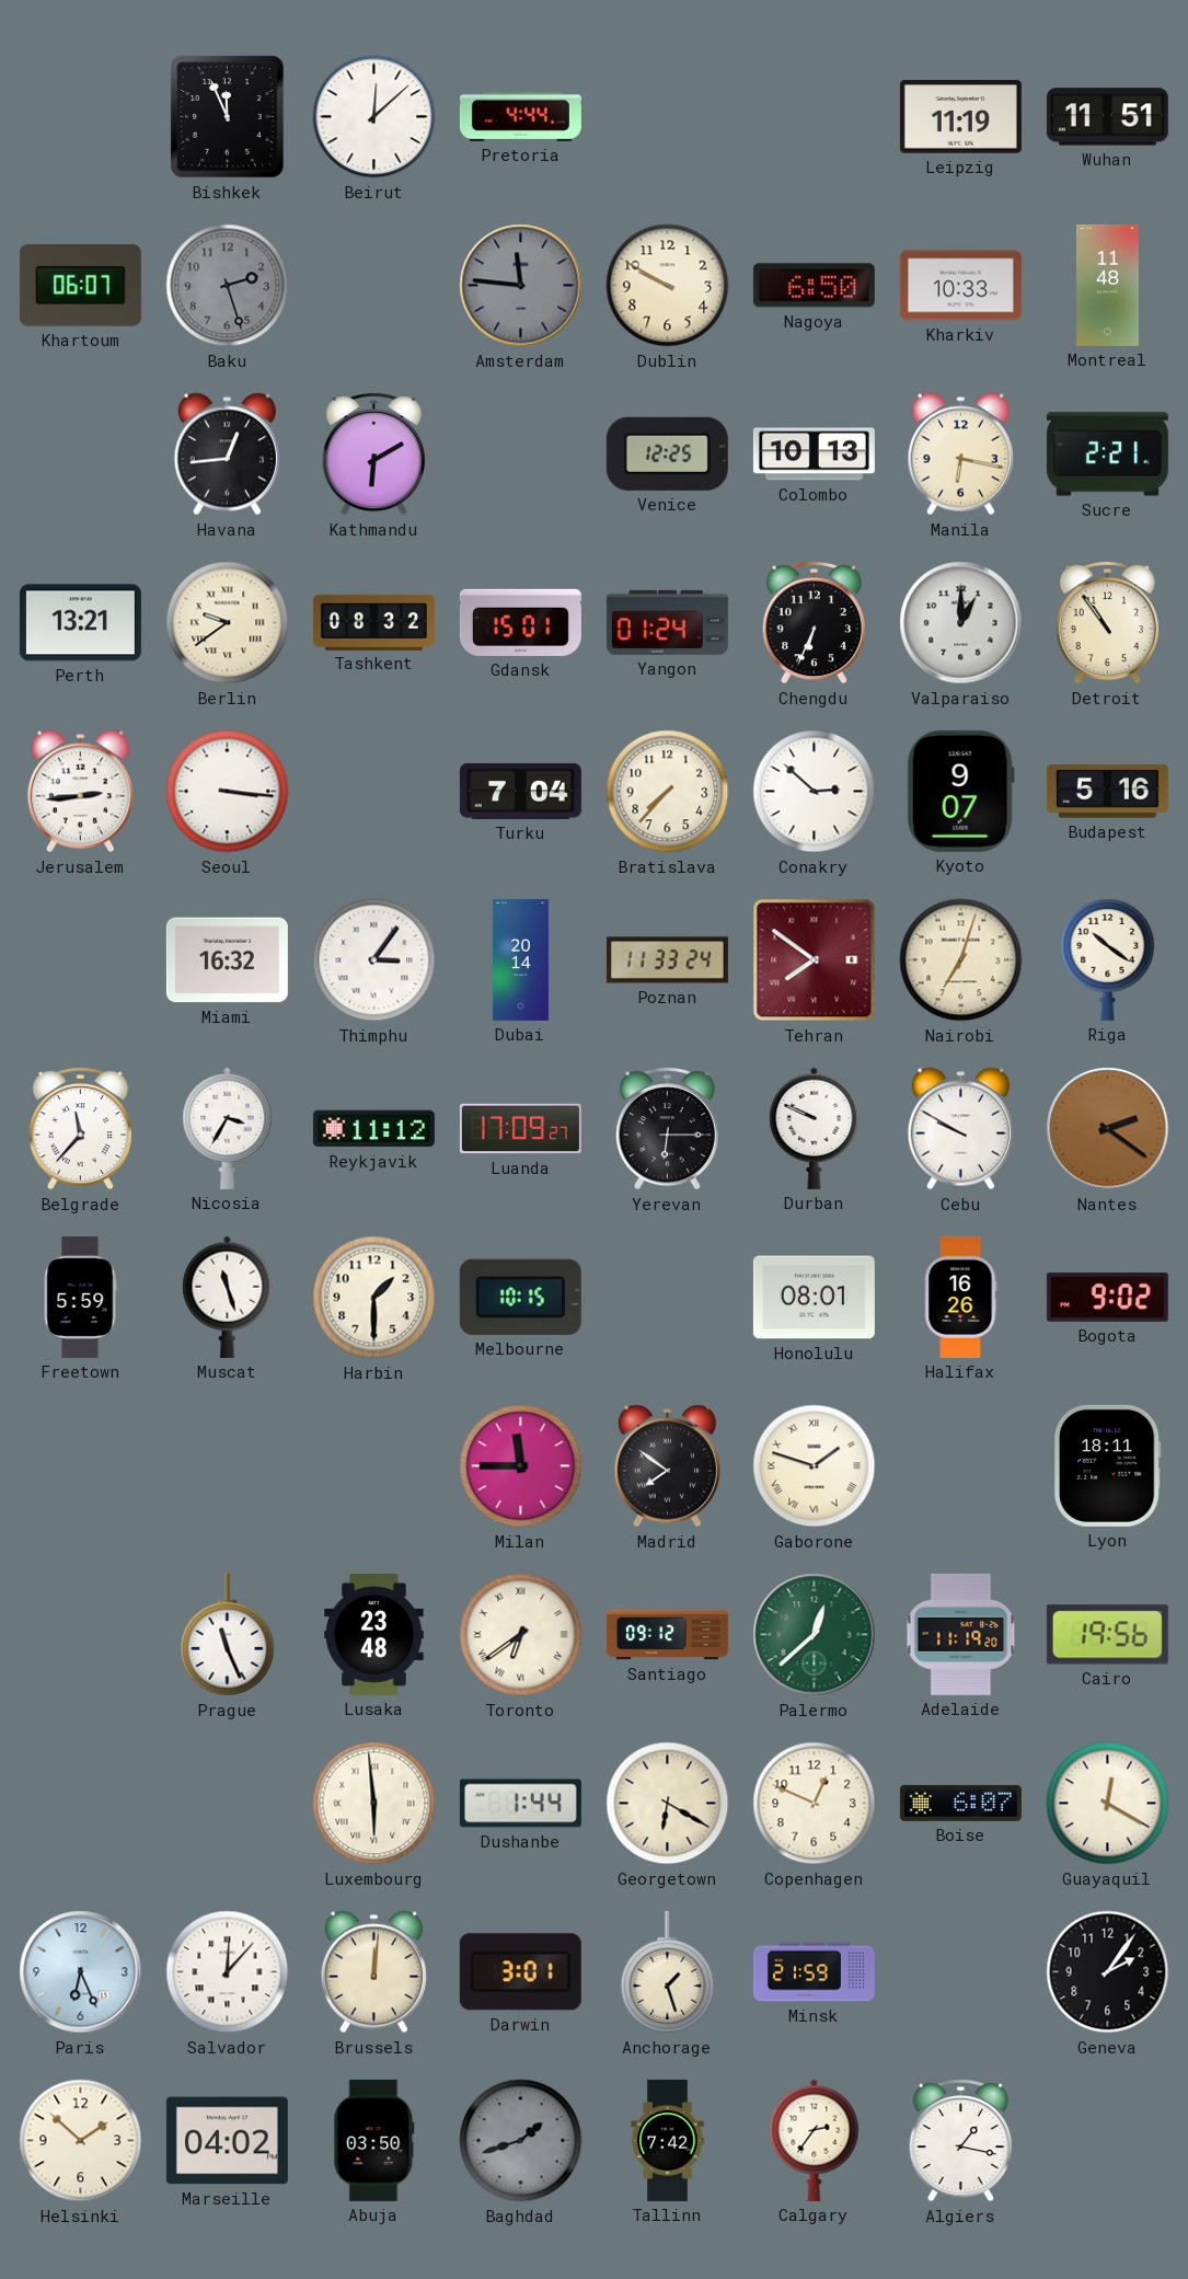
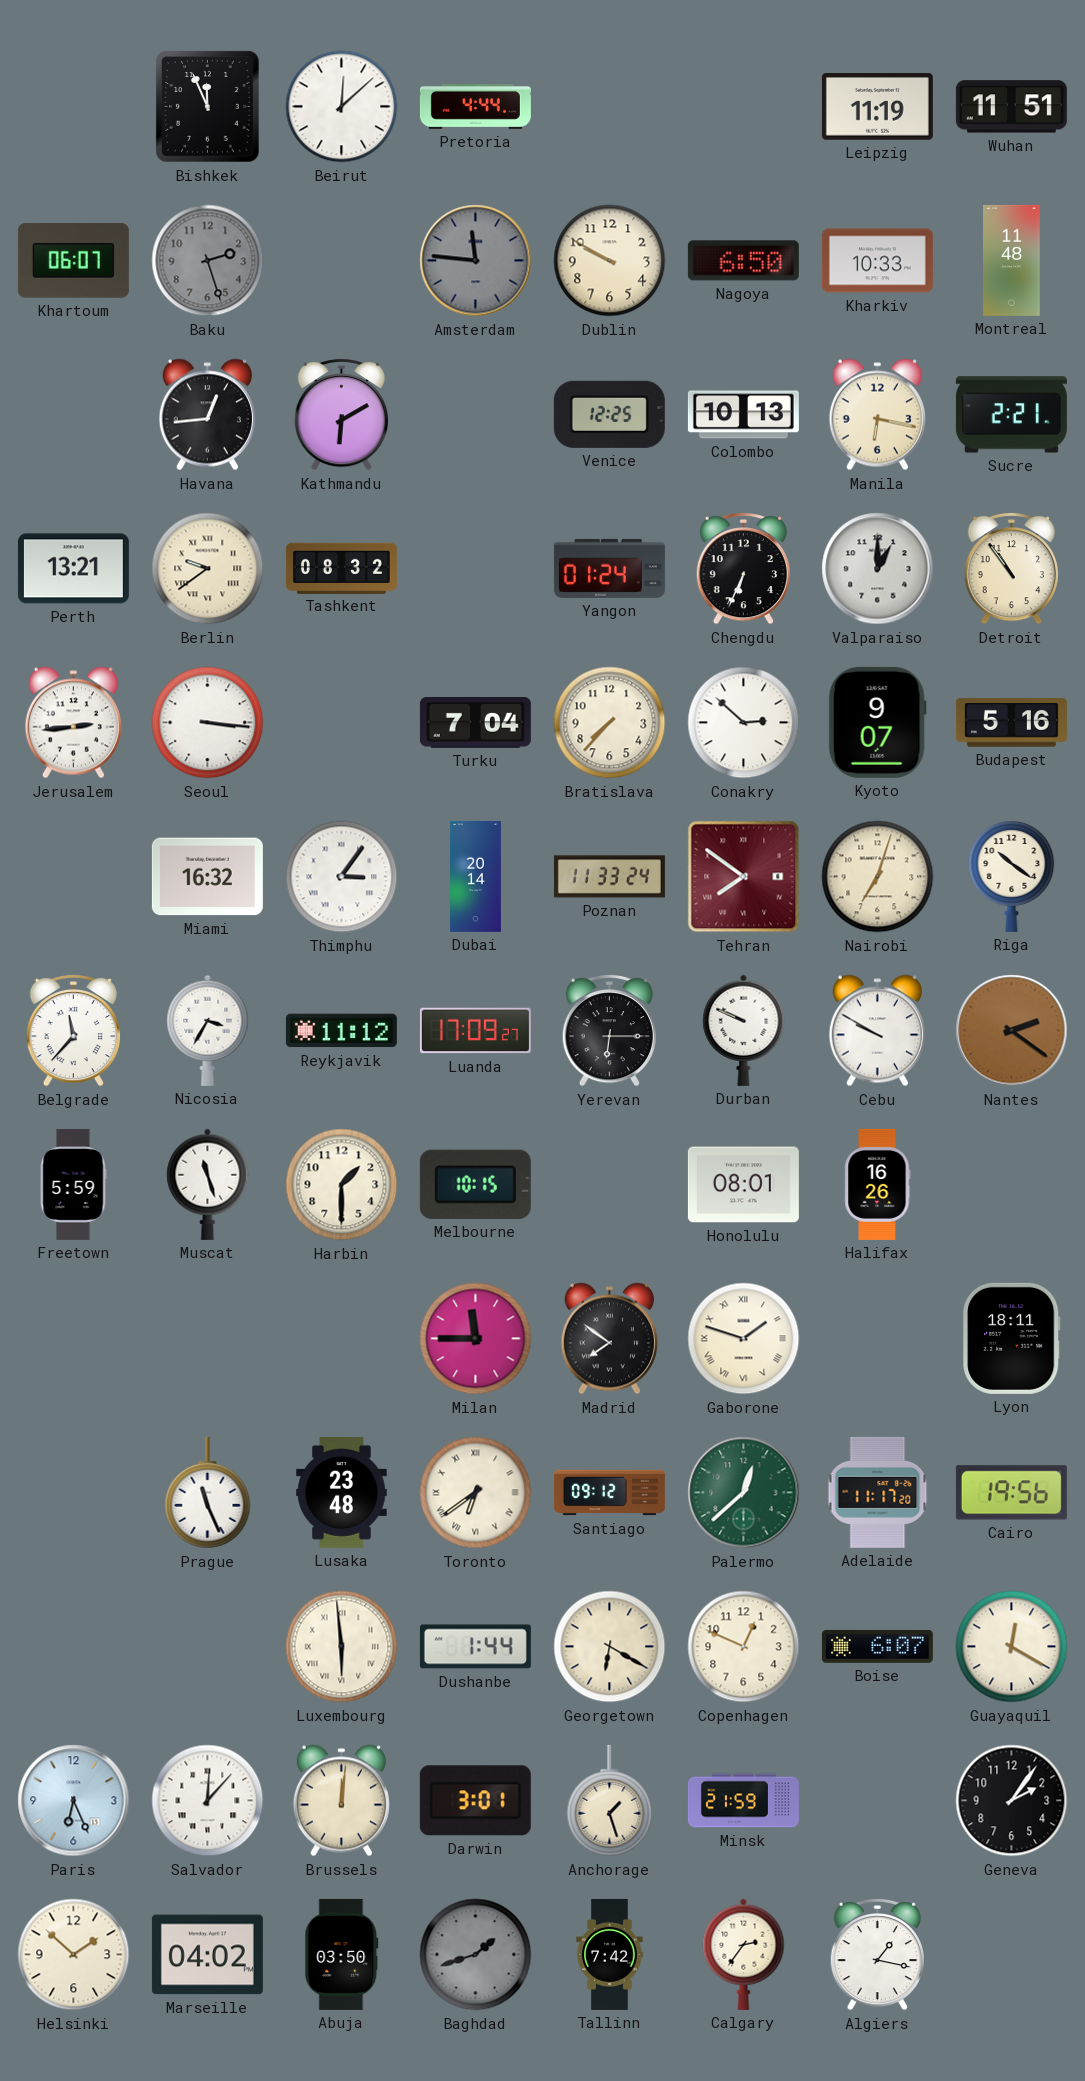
Gdansk: 15:01 -> none (520, 622)
Bogota: 9:02 -> none (1107, 1298)
Adelaide: 11:19 -> 11:17 (878, 1492)
